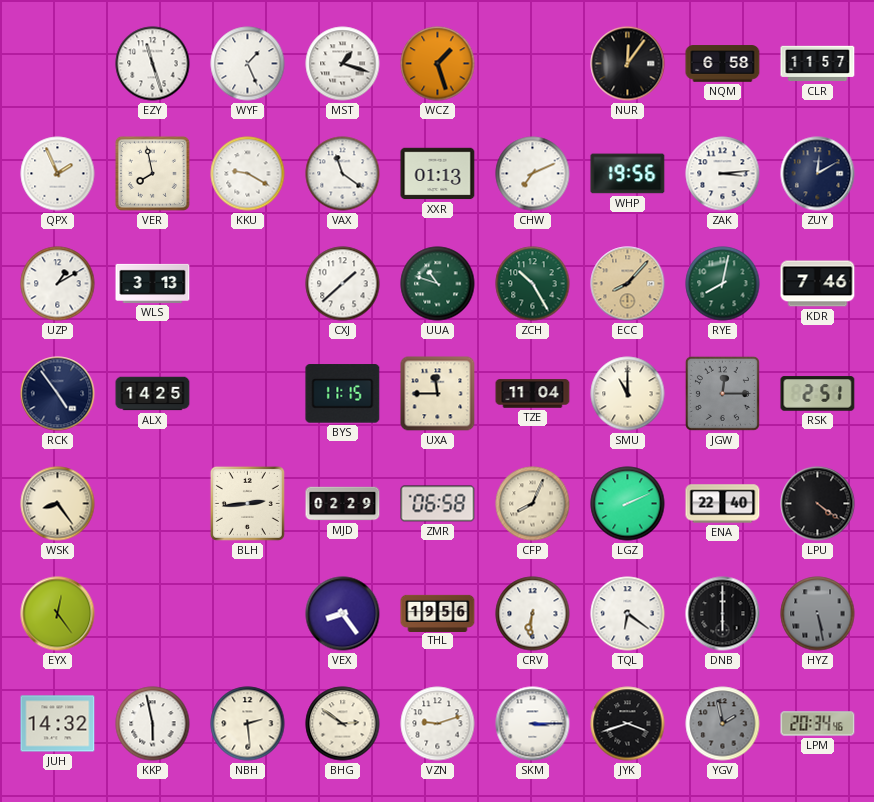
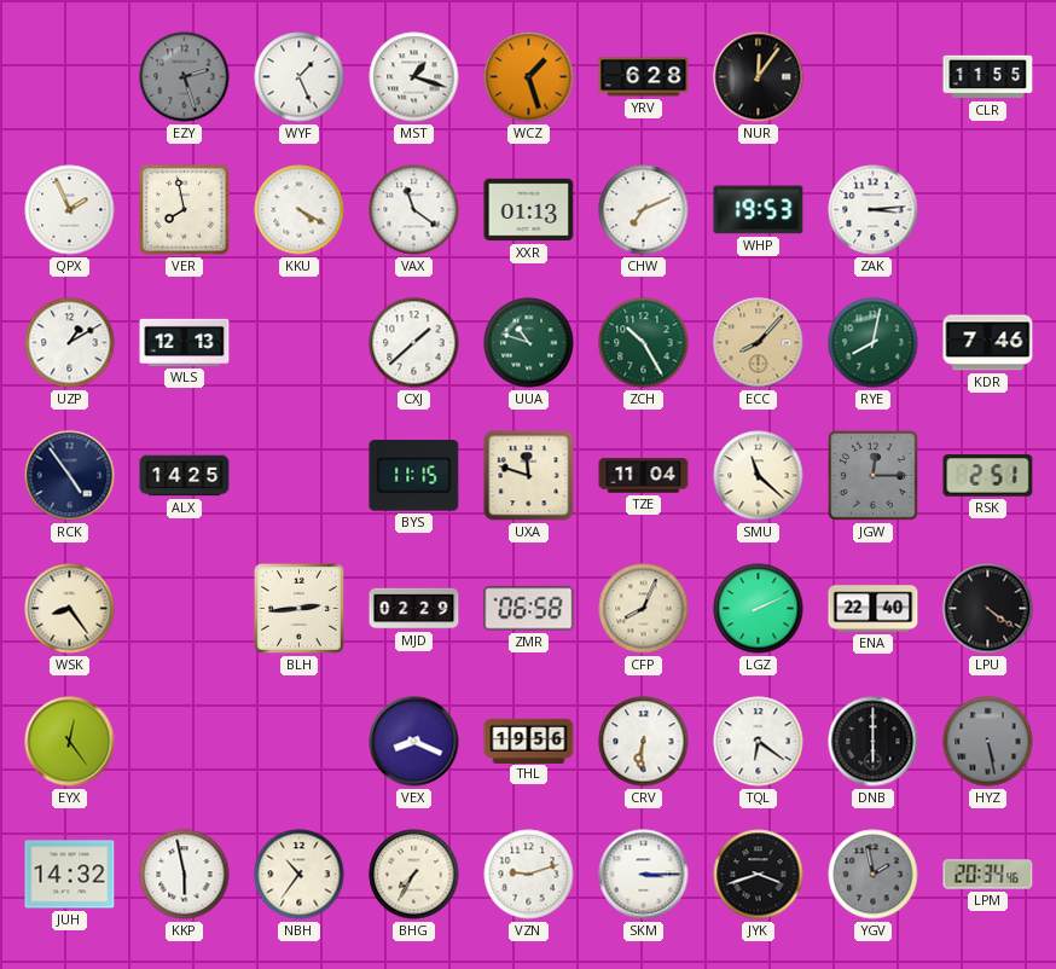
EZY: 11:27 -> 2:27 (185, 77)
EZY dial: white -> grey (185, 77)
YRV: none -> 6:28 (644, 77)
NQM: 6:58 -> none (723, 64)
CLR: 11:57 -> 11:55 (988, 77)
KKU: 9:20 -> 4:20 (300, 210)
WHP: 19:56 -> 19:53 (759, 210)
ZUY: 12:10 -> none (818, 174)
WLS: 3:13 -> 12:13 (185, 342)
UXA: 11:45 -> 11:48 (529, 476)
SMU: 11:00 -> 11:22 (759, 476)
VEX: 8:24 -> 8:19 (414, 742)
NBH: 2:29 -> 10:36 (300, 875)
BHG: 2:51 -> 7:35 (414, 875)
